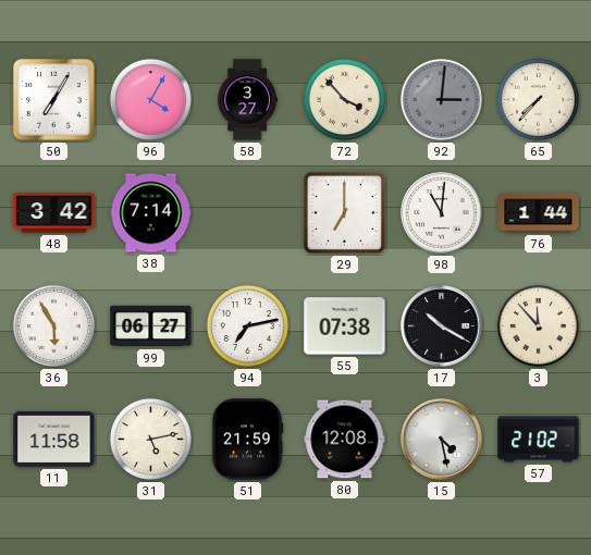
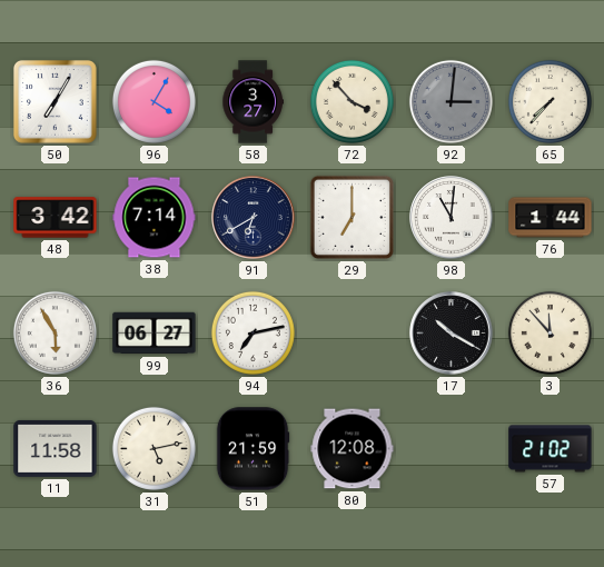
91: none -> 6:40 (254, 218)
55: 07:38 -> none (345, 326)
15: 4:28 -> none (442, 440)
